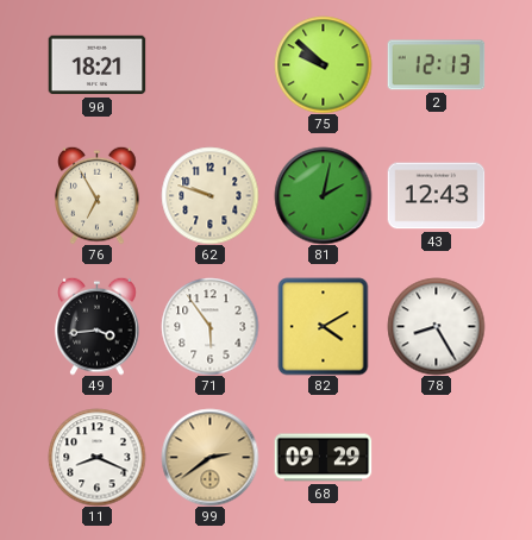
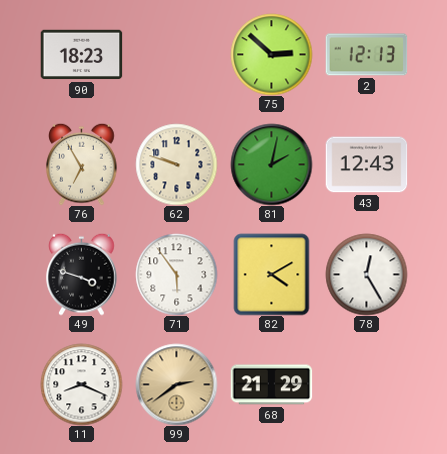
90: 18:21 -> 18:23 (81, 55)
75: 9:52 -> 2:52 (271, 54)
49: 3:44 -> 3:48 (82, 274)
78: 8:25 -> 12:25 (366, 274)
68: 09:29 -> 21:29 (271, 385)
